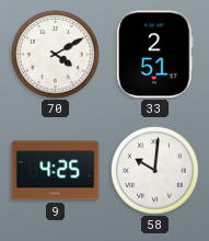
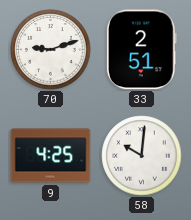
70: 4:10 -> 9:12 (51, 50)
